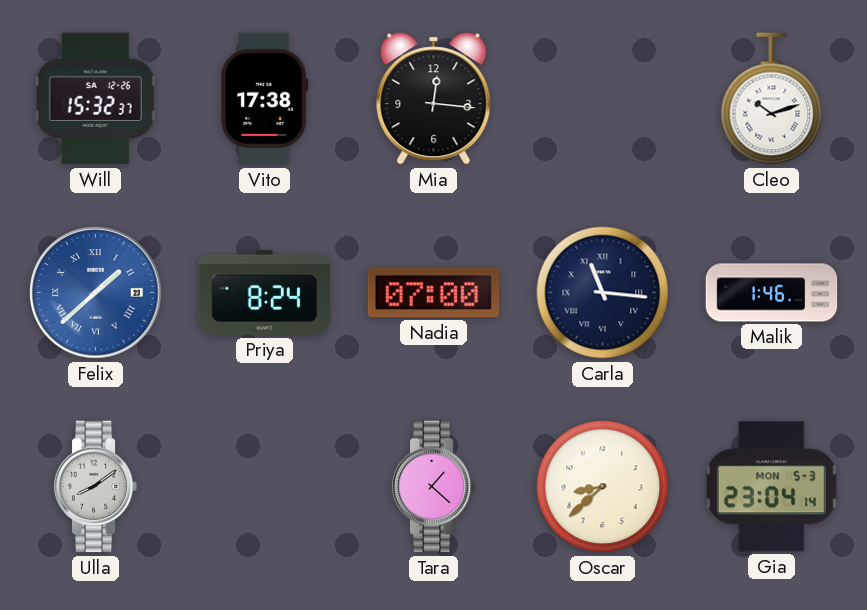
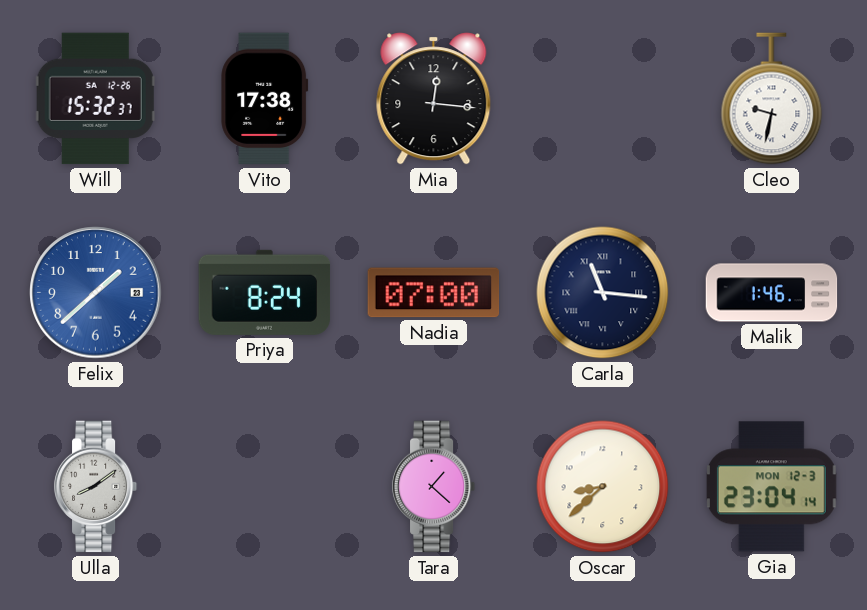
Cleo: 10:12 -> 9:32 (772, 99)
Felix numerals: Roman -> Arabic (96, 293)
Gia date: MON 5-3 -> MON 12-3 (771, 487)
